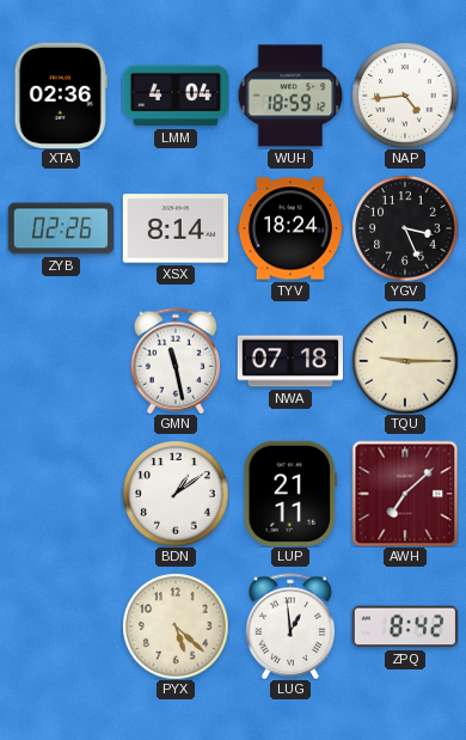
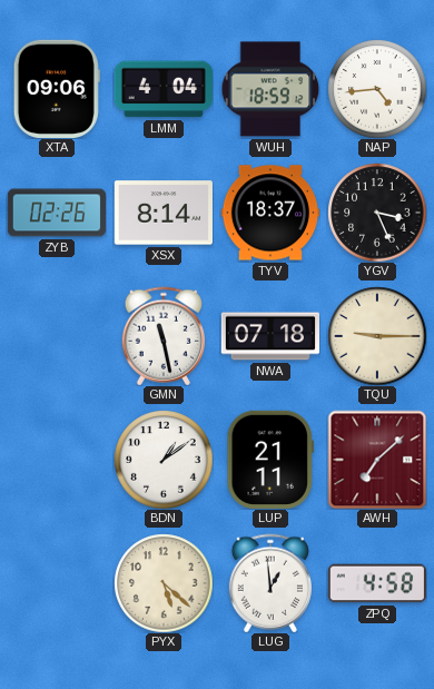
XTA: 02:36 -> 09:06 (57, 89)
TYV: 18:24 -> 18:37 (269, 213)
ZPQ: 8:42 -> 4:58 (377, 583)
